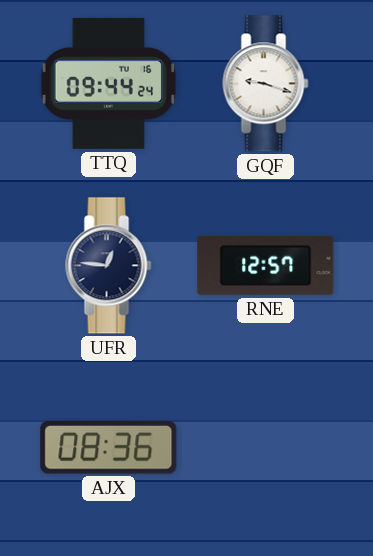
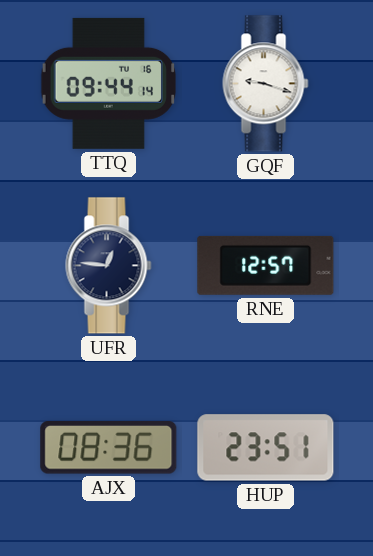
TTQ: 09:44:24 -> 09:44:14 (108, 83)
HUP: none -> 23:51 (266, 448)
